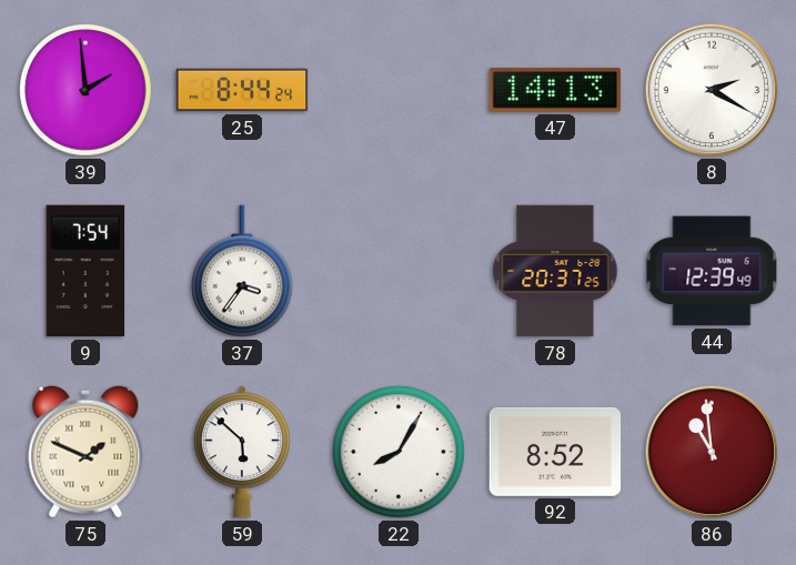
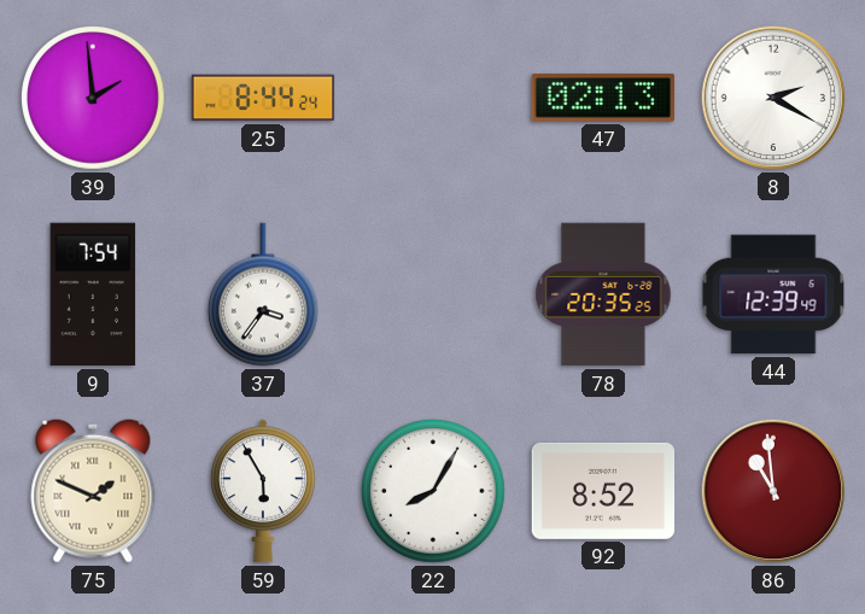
47: 14:13 -> 02:13 (603, 98)
78: 20:37 -> 20:35 (603, 294)
59: 5:52 -> 5:55 (263, 491)
